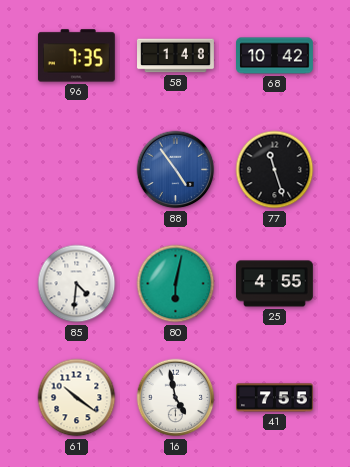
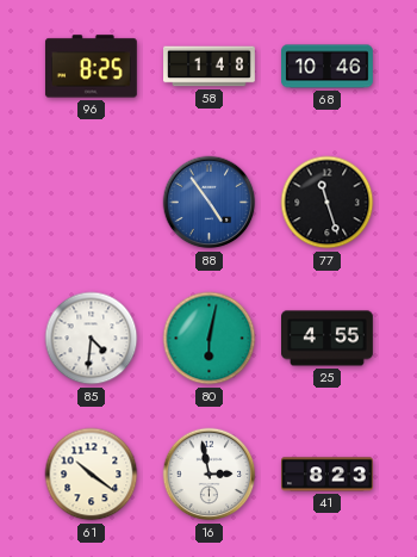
96: 7:35 -> 8:25 (91, 67)
68: 10:42 -> 10:46 (328, 67)
16: 4:58 -> 2:58 (210, 475)
41: 7:55 -> 8:23 (328, 475)
